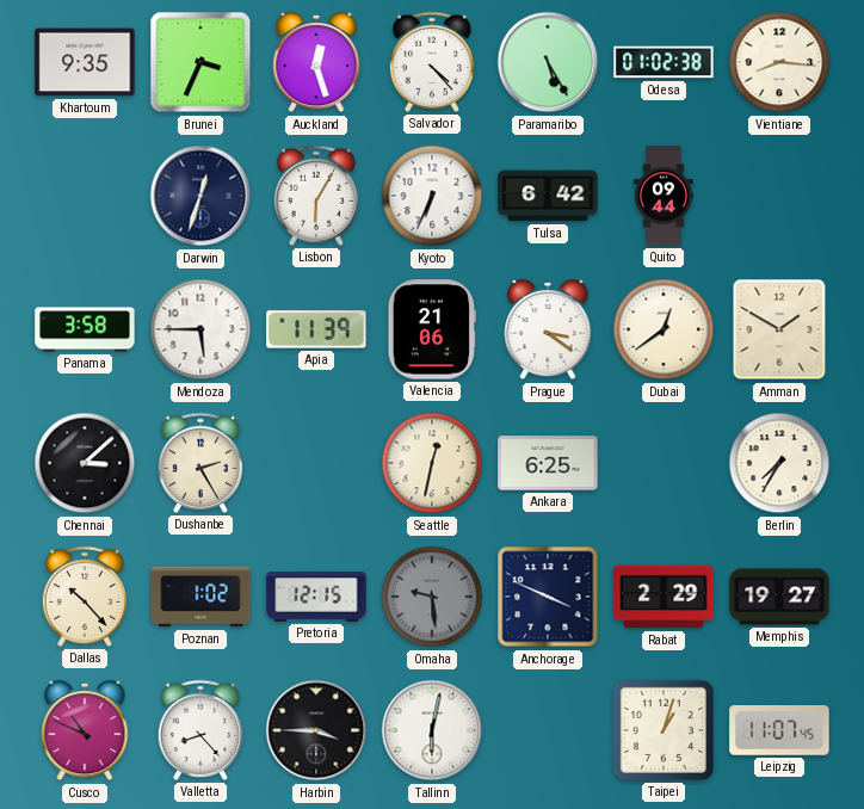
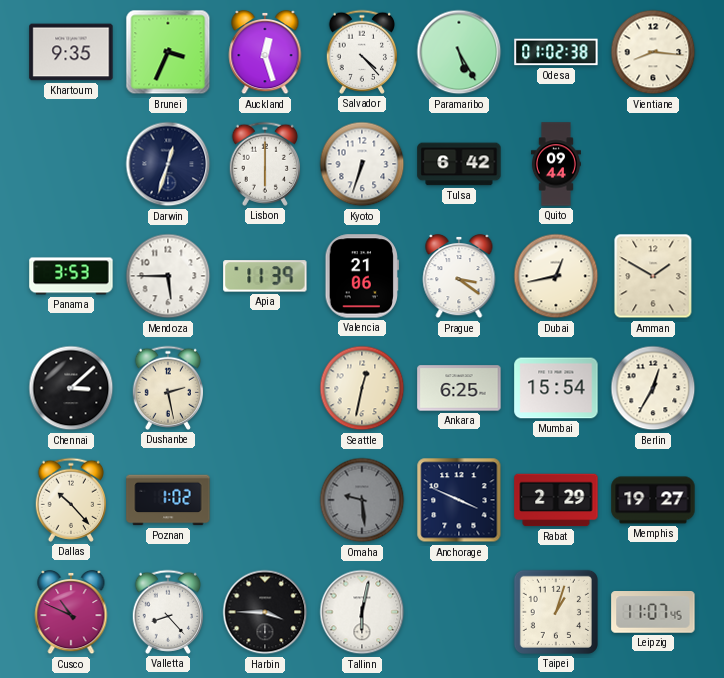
Lisbon: 6:05 -> 6:00 (264, 164)
Kyoto: 6:34 -> 6:33 (362, 164)
Panama: 3:58 -> 3:53 (71, 276)
Dubai: 12:39 -> 12:43 (556, 276)
Dushanbe: 2:25 -> 2:28 (167, 388)
Mumbai: none -> 15:54 (556, 388)
Berlin: 7:35 -> 12:35 (653, 388)
Pretoria: 12:15 -> none (316, 597)
